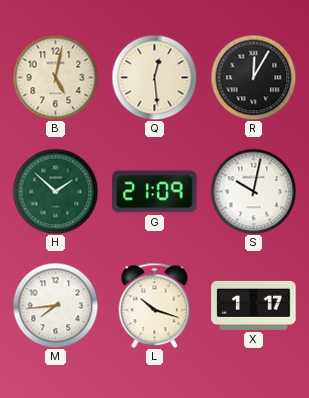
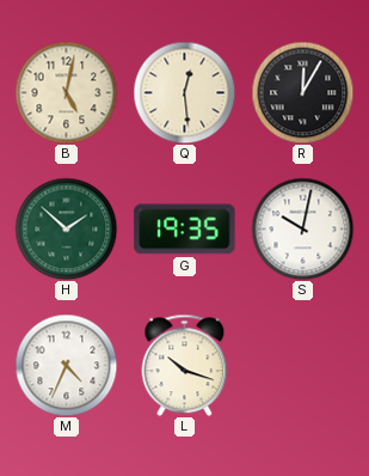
G: 21:09 -> 19:35 (185, 230)
M: 7:44 -> 4:34 (66, 365)
X: 1:17 -> none (254, 305)
